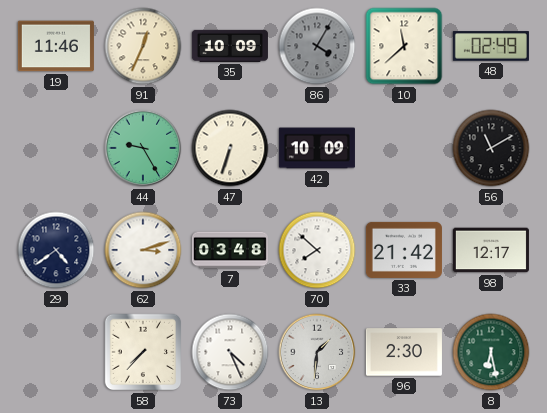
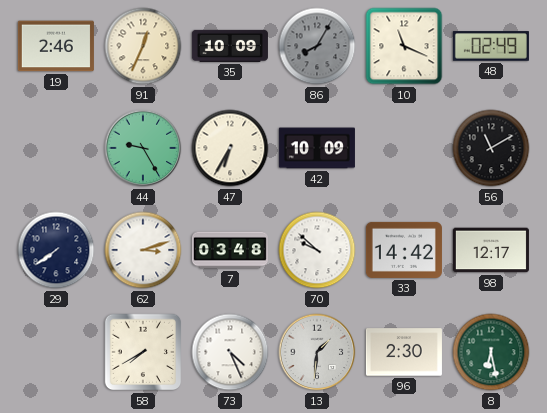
19: 11:46 -> 2:46 (56, 46)
86: 4:05 -> 8:05 (317, 46)
10: 11:38 -> 11:19 (404, 46)
47: 6:33 -> 6:35 (230, 148)
29: 4:39 -> 7:39 (56, 250)
70: 7:52 -> 9:52 (317, 250)
33: 21:42 -> 14:42 (404, 250)
58: 7:37 -> 7:40 (143, 352)
